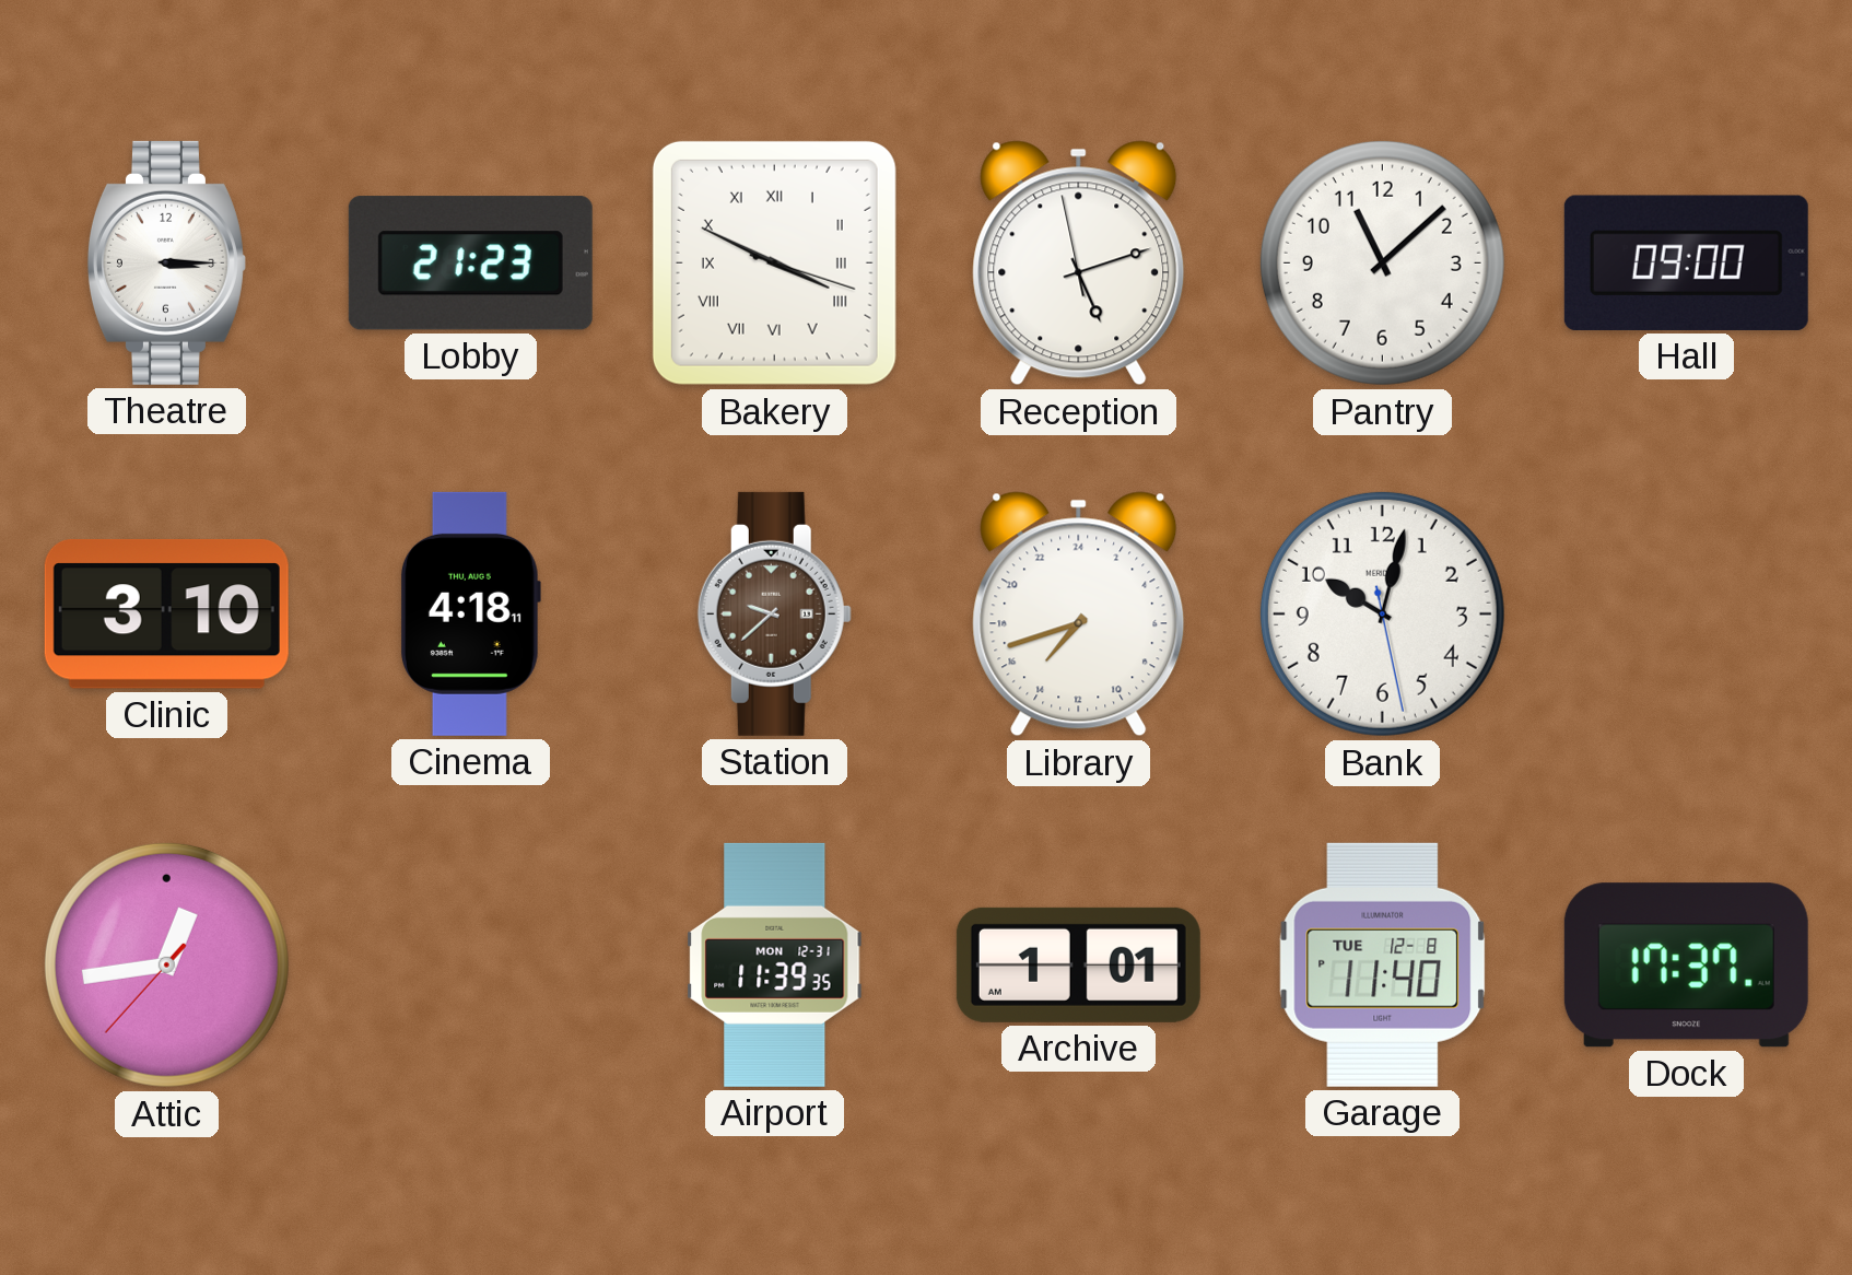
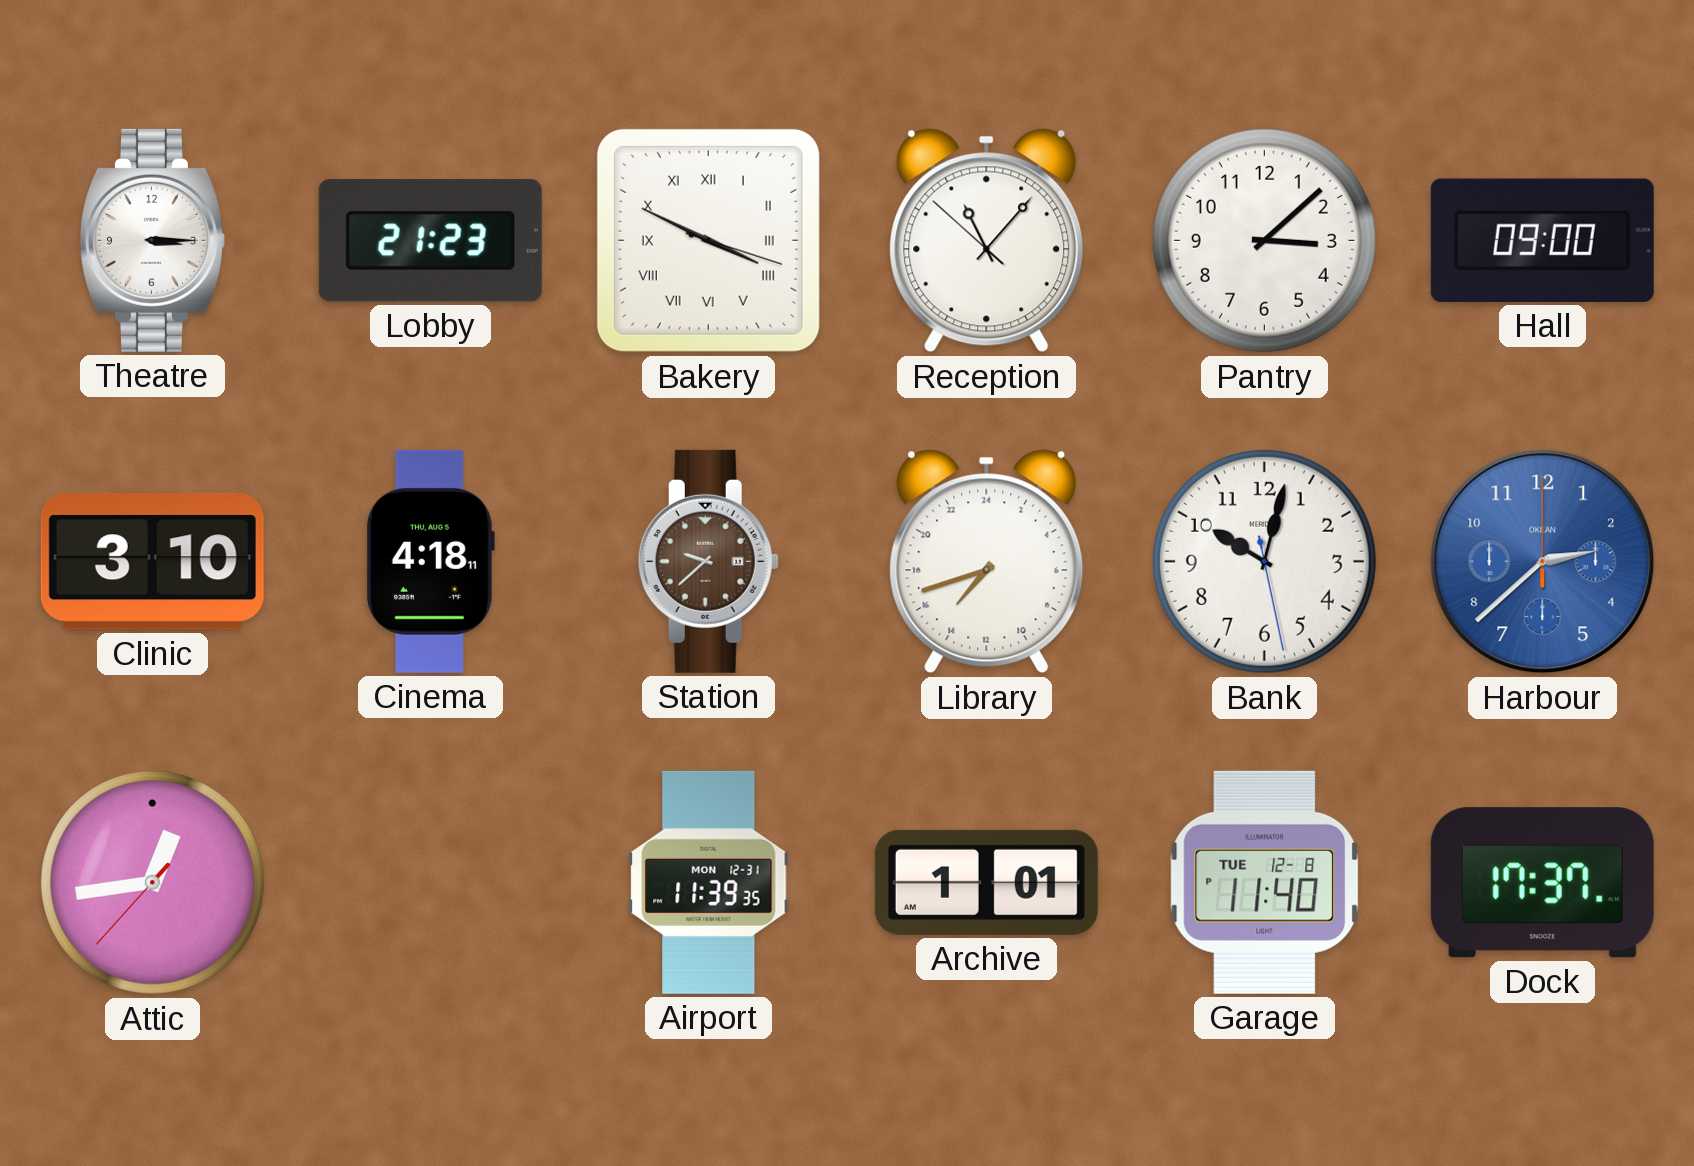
Reception: 5:11 -> 11:06 (987, 241)
Pantry: 11:08 -> 3:08 (1264, 240)
Harbour: none -> 2:38 (1543, 562)
